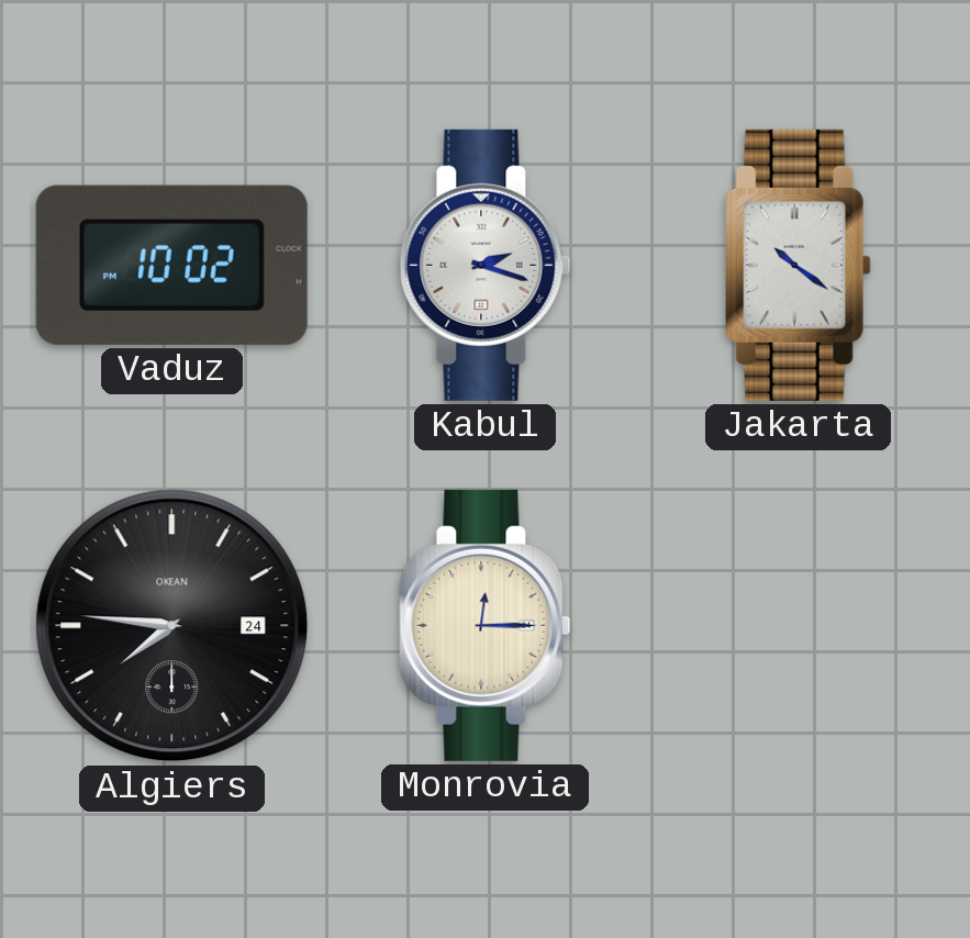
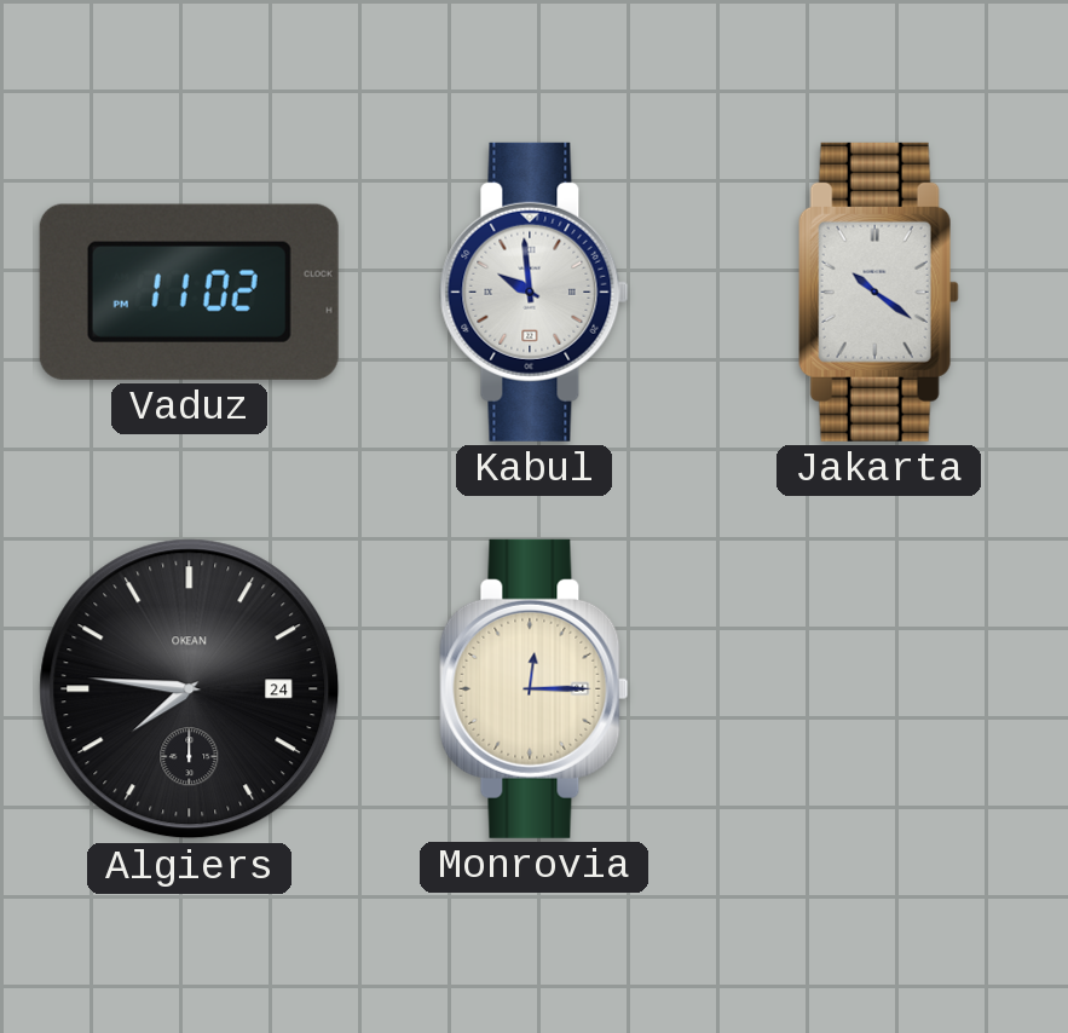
Vaduz: 10:02 -> 11:02 (189, 292)
Kabul: 2:18 -> 9:59 (535, 292)
